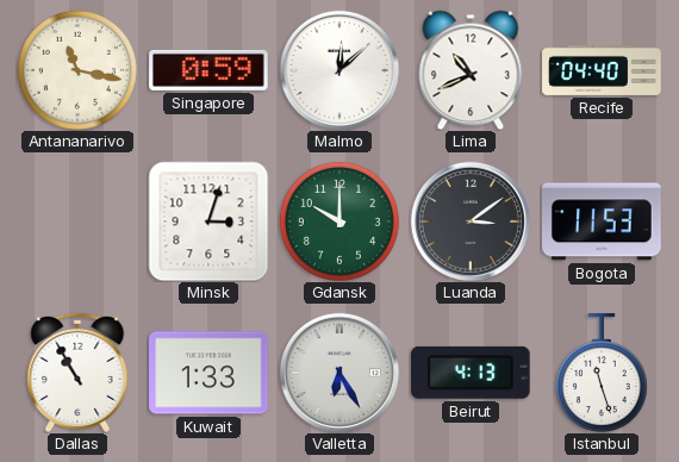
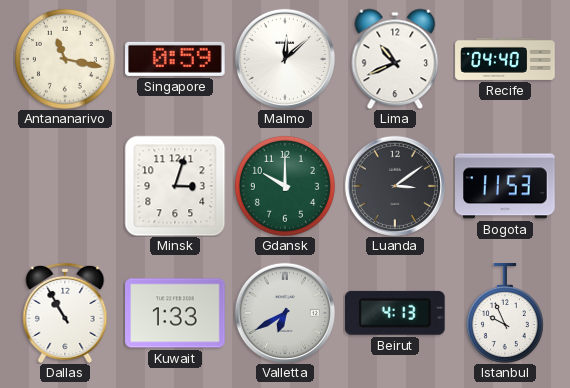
Valletta: 6:25 -> 6:40 (285, 313)
Istanbul: 11:27 -> 9:56 (505, 313)
